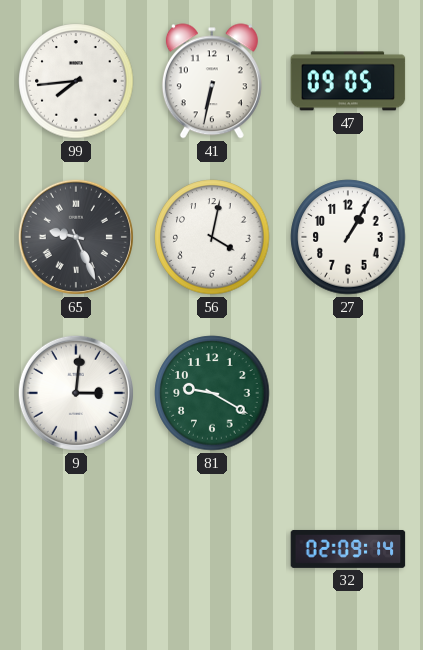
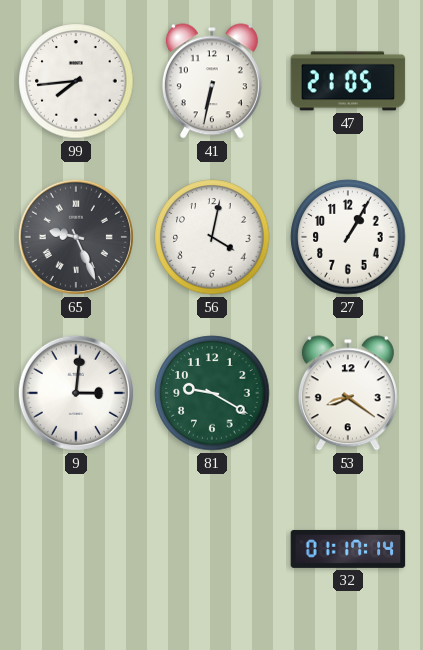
47: 09:05 -> 21:05 (348, 81)
53: none -> 8:21 (348, 393)
32: 02:09 -> 01:17 (348, 549)
